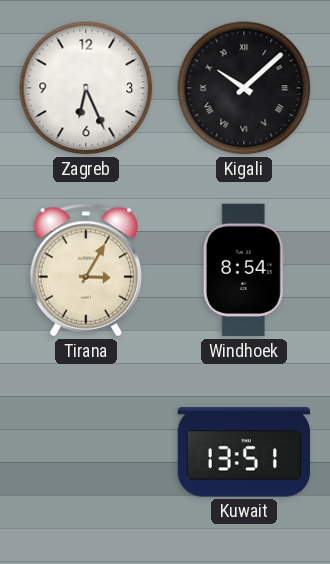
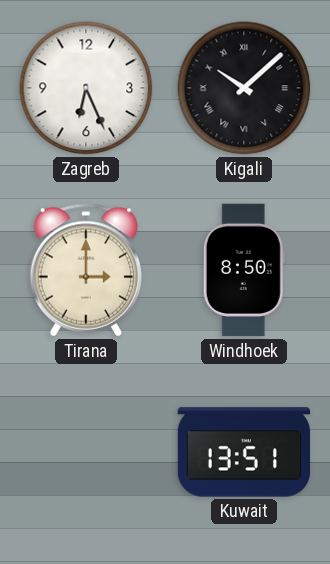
Tirana: 3:05 -> 3:00 (85, 270)
Windhoek: 8:54 -> 8:50 (244, 270)
